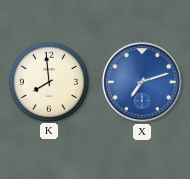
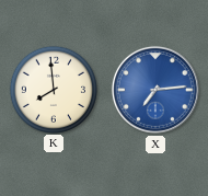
X: 7:12 -> 7:14 (155, 90)
